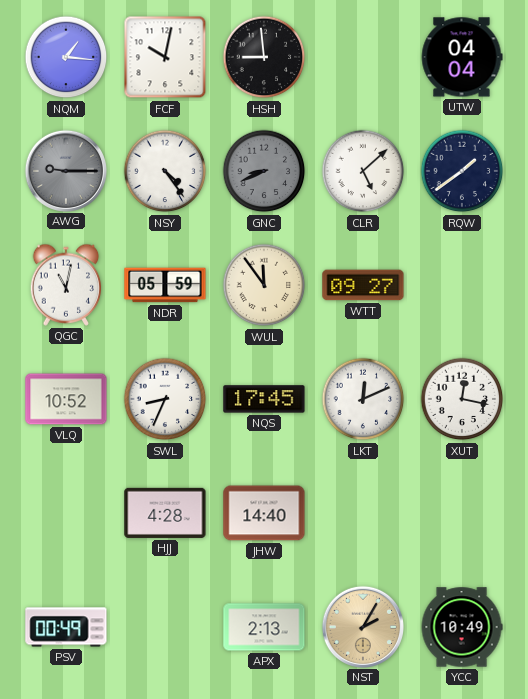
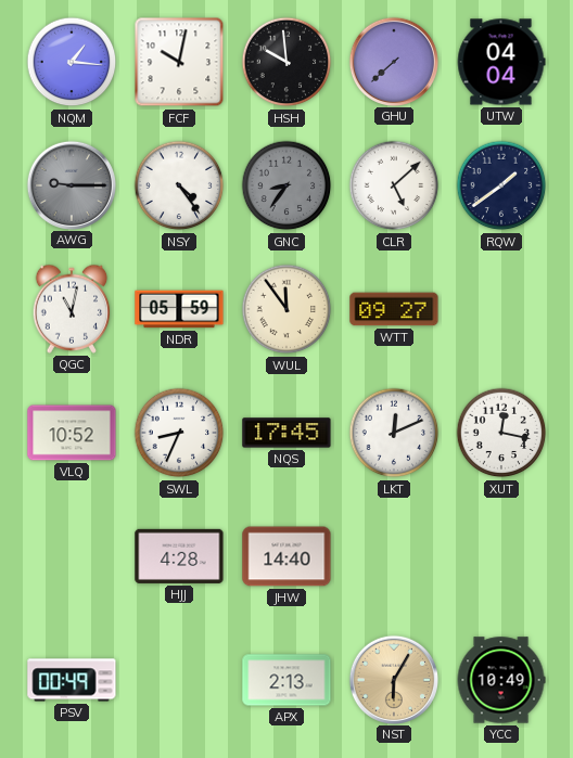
HSH: 8:59 -> 9:59 (286, 62)
GHU: none -> 7:38 (393, 61)
GNC: 8:41 -> 8:36 (286, 185)
NST: 2:05 -> 6:05 (393, 679)
